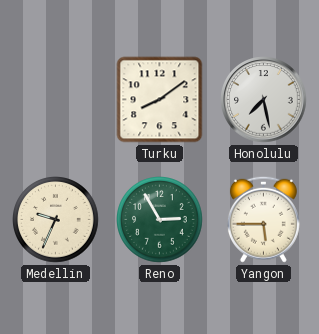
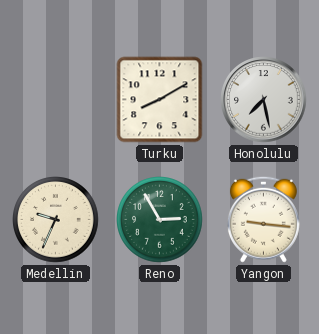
Turku: 8:09 -> 8:10 (160, 100)
Yangon: 5:45 -> 9:16 (263, 219)
